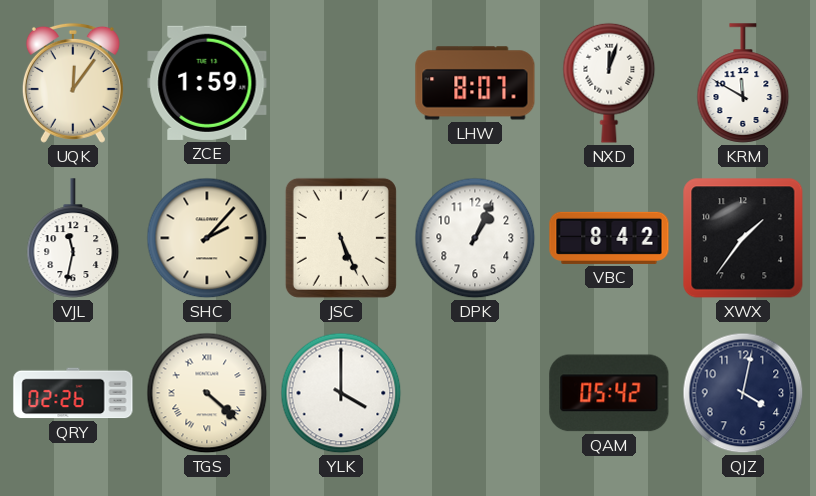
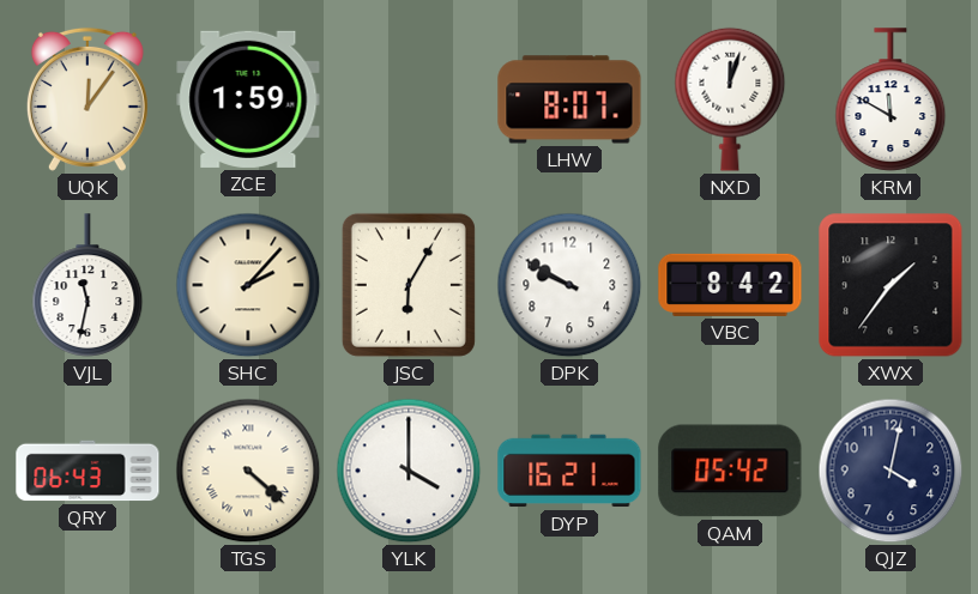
JSC: 5:26 -> 6:05 (409, 285)
DPK: 1:04 -> 9:50 (569, 285)
QRY: 02:26 -> 06:43 (87, 471)
DYP: none -> 16:21 (569, 471)
